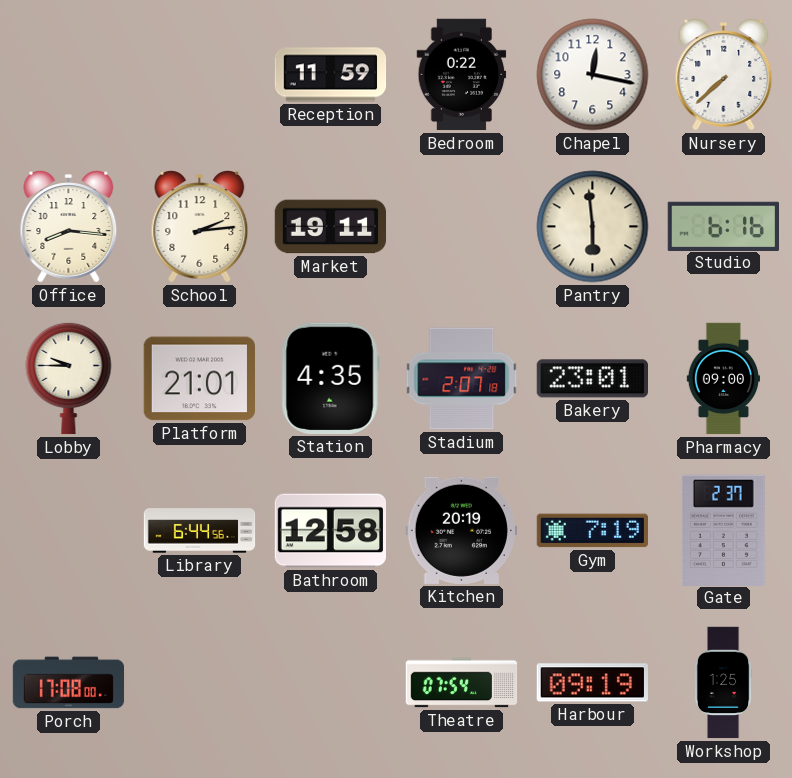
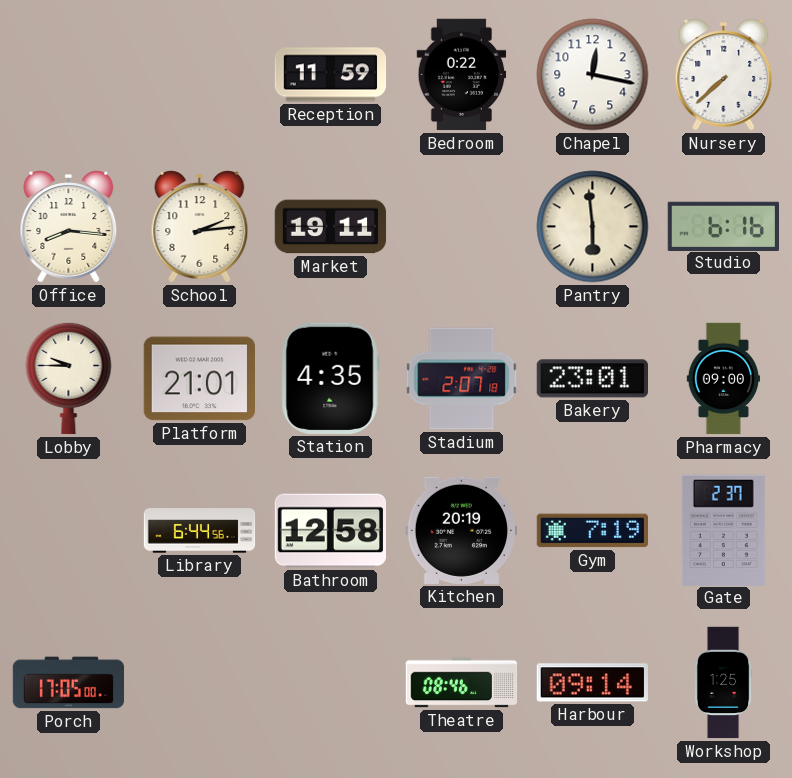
Porch: 17:08 -> 17:05 (69, 683)
Theatre: 07:54 -> 08:46 (462, 683)
Harbour: 09:19 -> 09:14 (592, 683)
